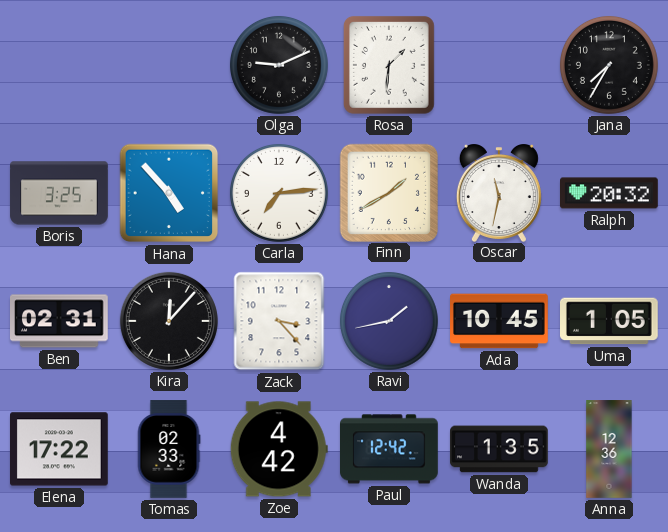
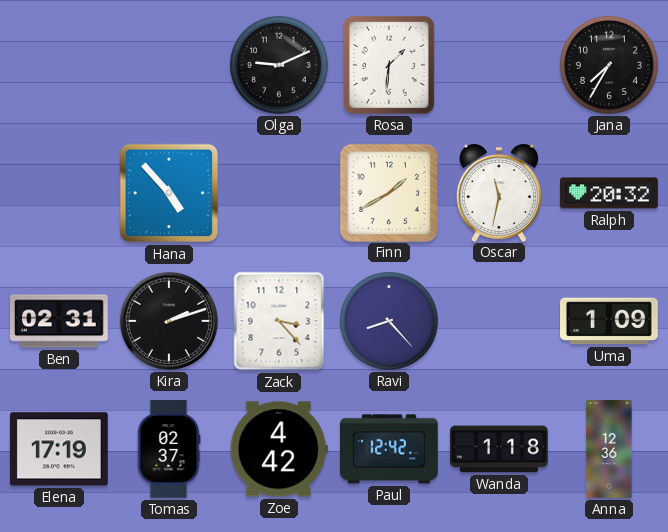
Boris: 3:25 -> none (59, 193)
Carla: 7:14 -> none (279, 193)
Kira: 12:07 -> 2:12 (169, 321)
Ravi: 1:43 -> 8:23 (389, 321)
Ada: 10:45 -> none (499, 321)
Uma: 1:05 -> 1:09 (610, 321)
Elena: 17:22 -> 17:19 (60, 449)
Tomas: 02:33 -> 02:37 (169, 449)
Wanda: 1:35 -> 1:18 (499, 449)
